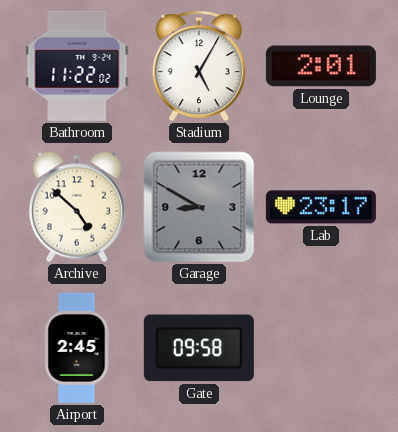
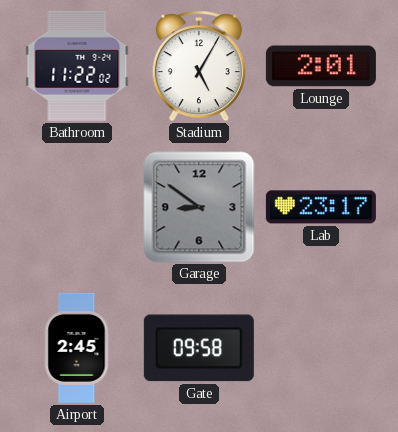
Archive: 4:52 -> none (77, 207)
Garage: 8:50 -> 8:51 (199, 207)
